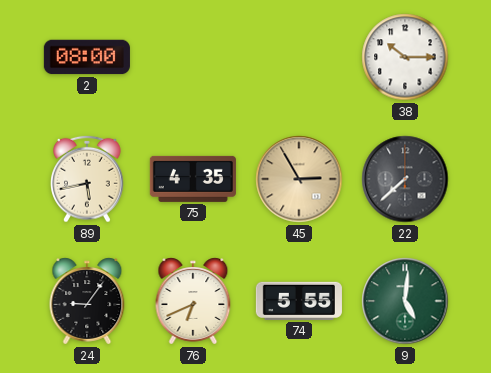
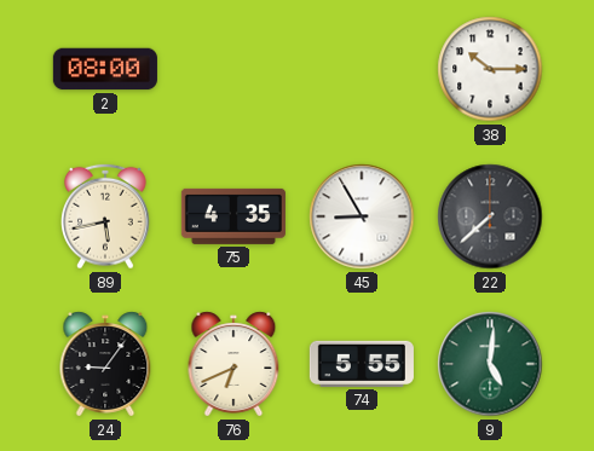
45: 2:55 -> 8:55 (362, 216)
45 dial: champagne -> white (362, 216)
